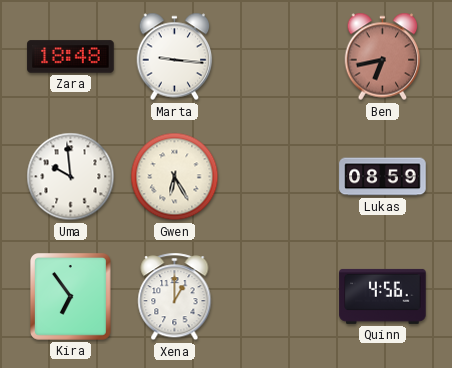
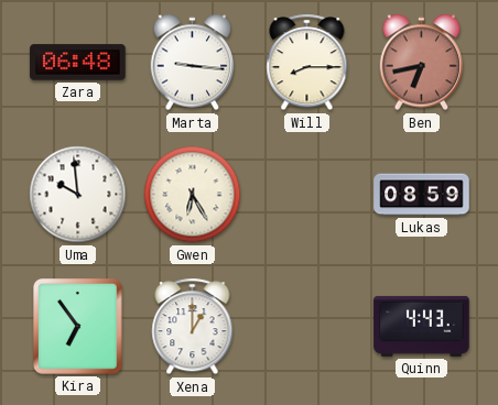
Zara: 18:48 -> 06:48 (78, 63)
Will: none -> 8:15 (307, 63)
Quinn: 4:56 -> 4:43 (422, 326)
